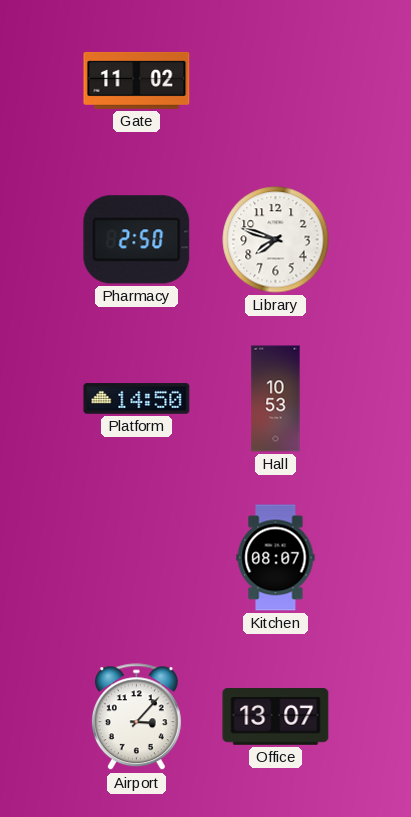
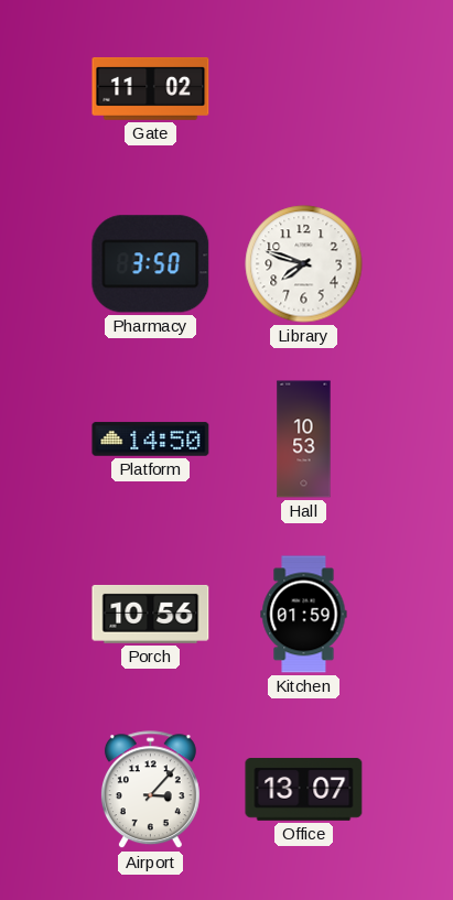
Pharmacy: 2:50 -> 3:50 (151, 264)
Porch: none -> 10:56 (151, 615)
Kitchen: 08:07 -> 01:59 (304, 615)
